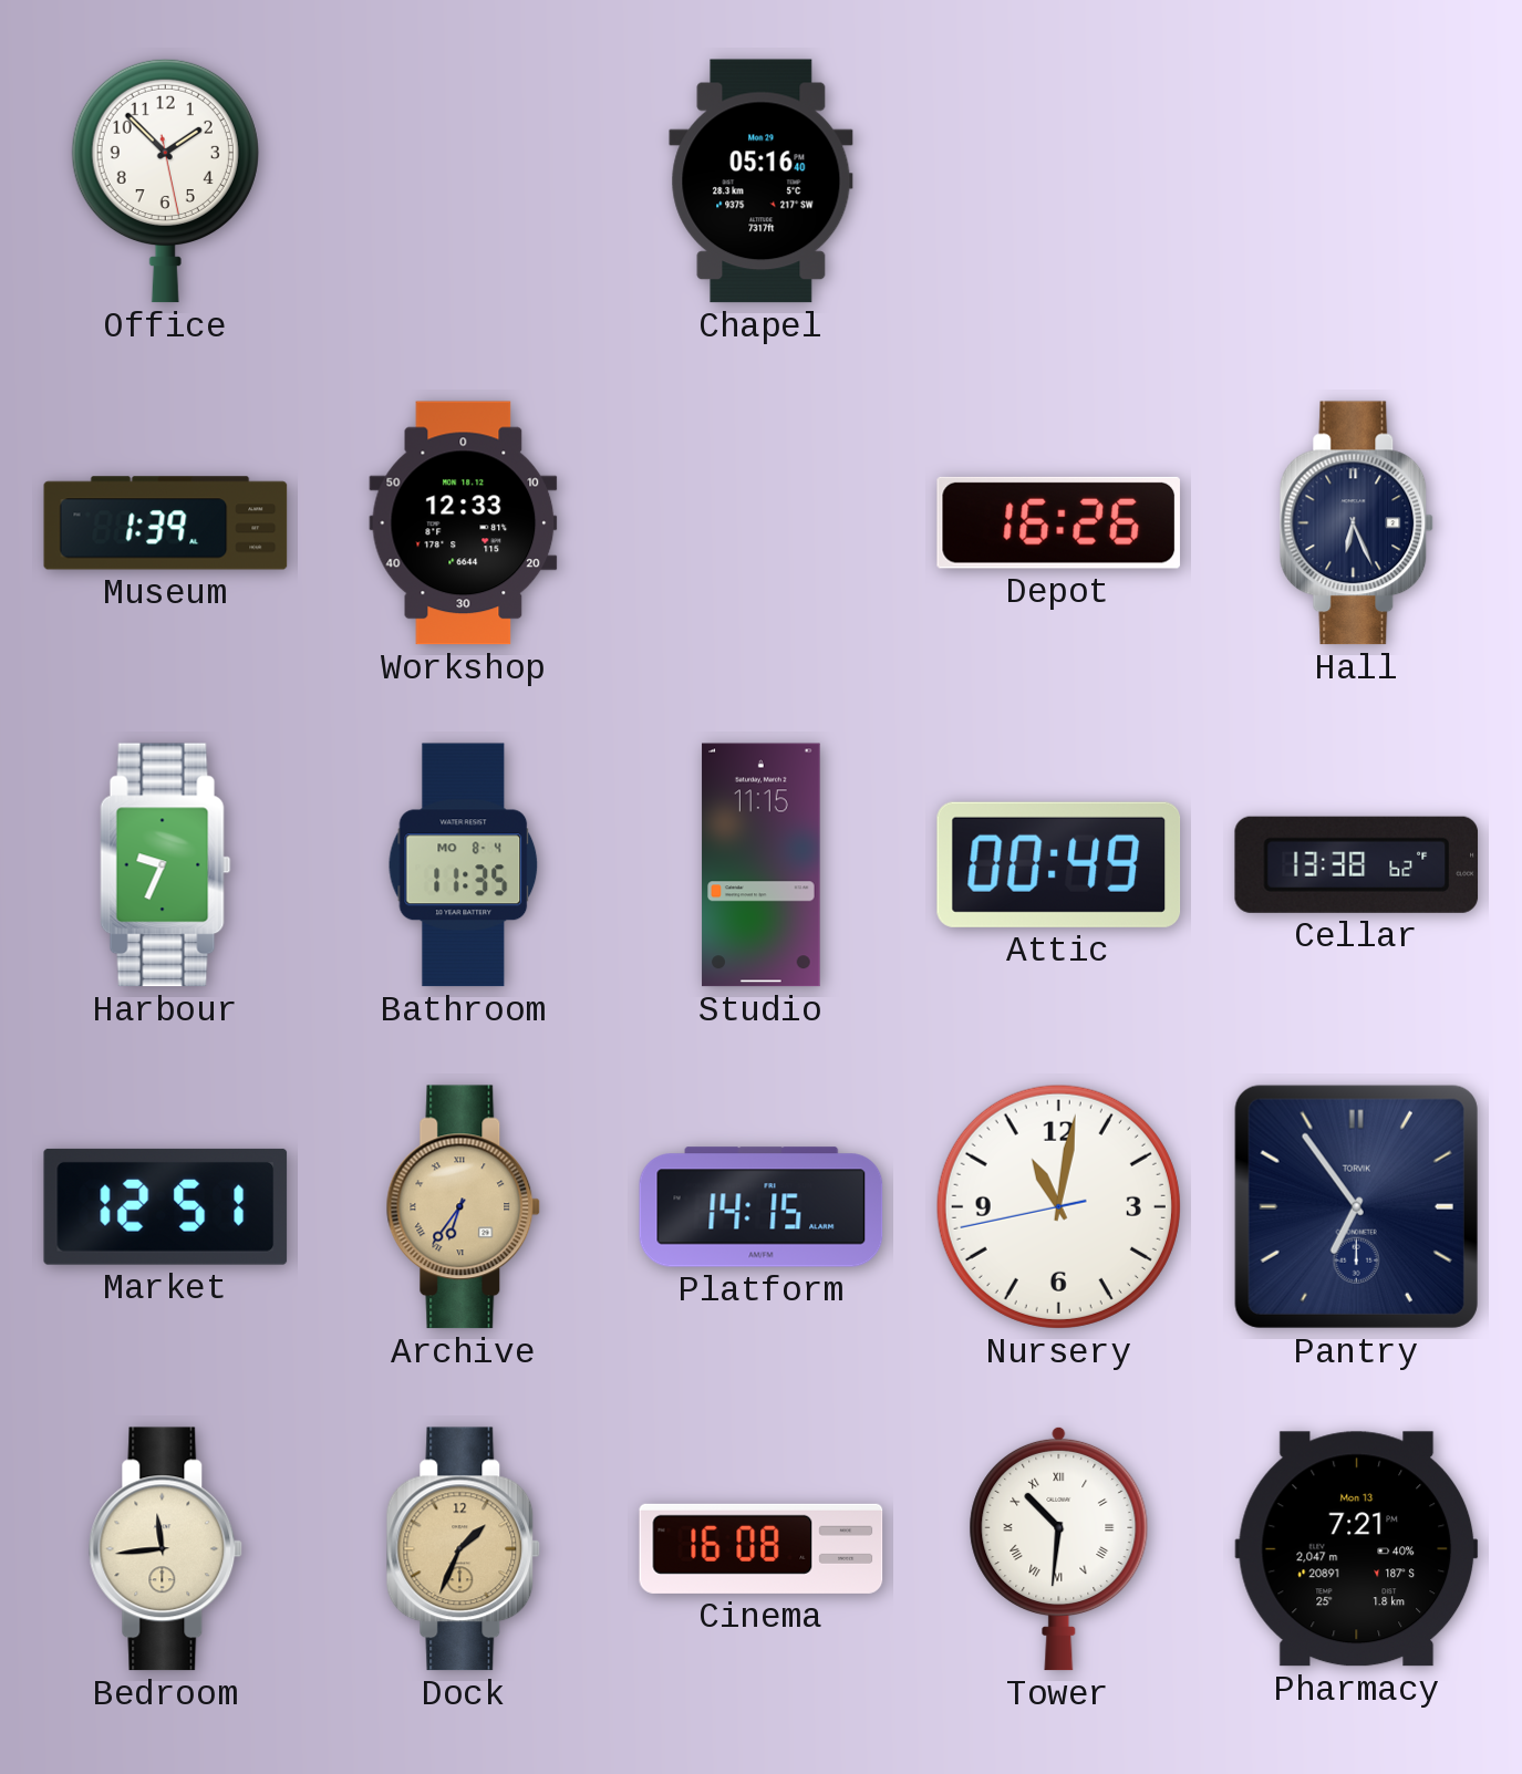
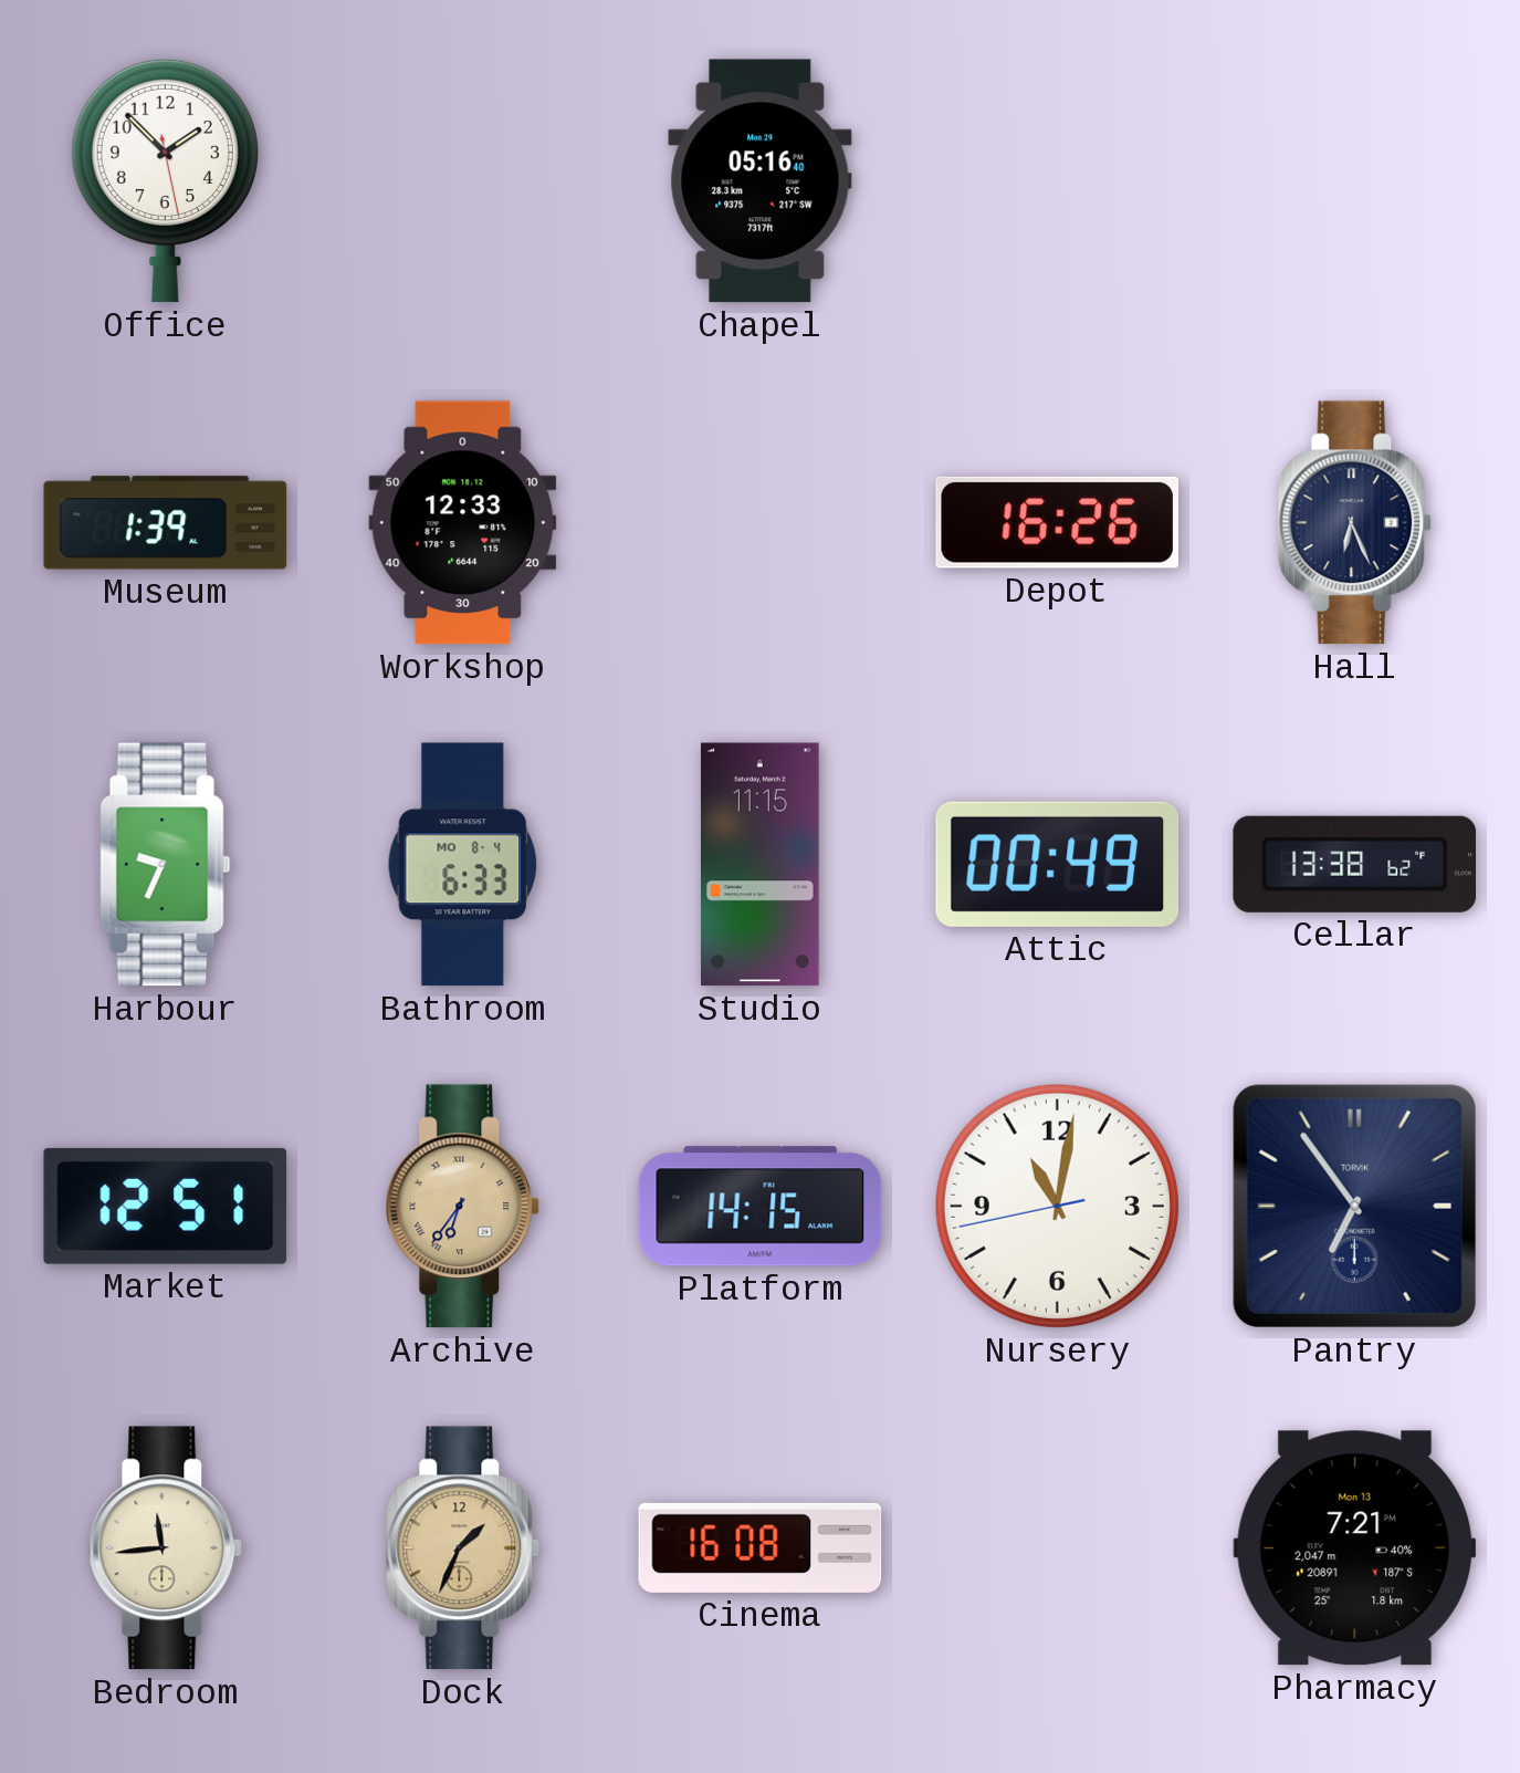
Bathroom: 11:35 -> 6:33 (463, 865)
Tower: 10:31 -> none (1059, 1548)
